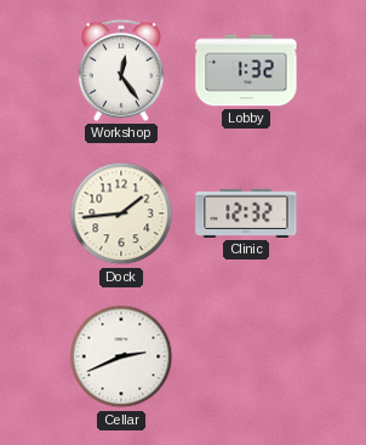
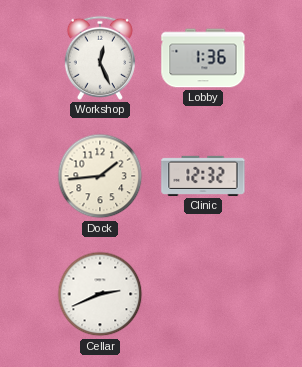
Workshop: 12:24 -> 12:26 (100, 58)
Lobby: 1:32 -> 1:36 (203, 58)
